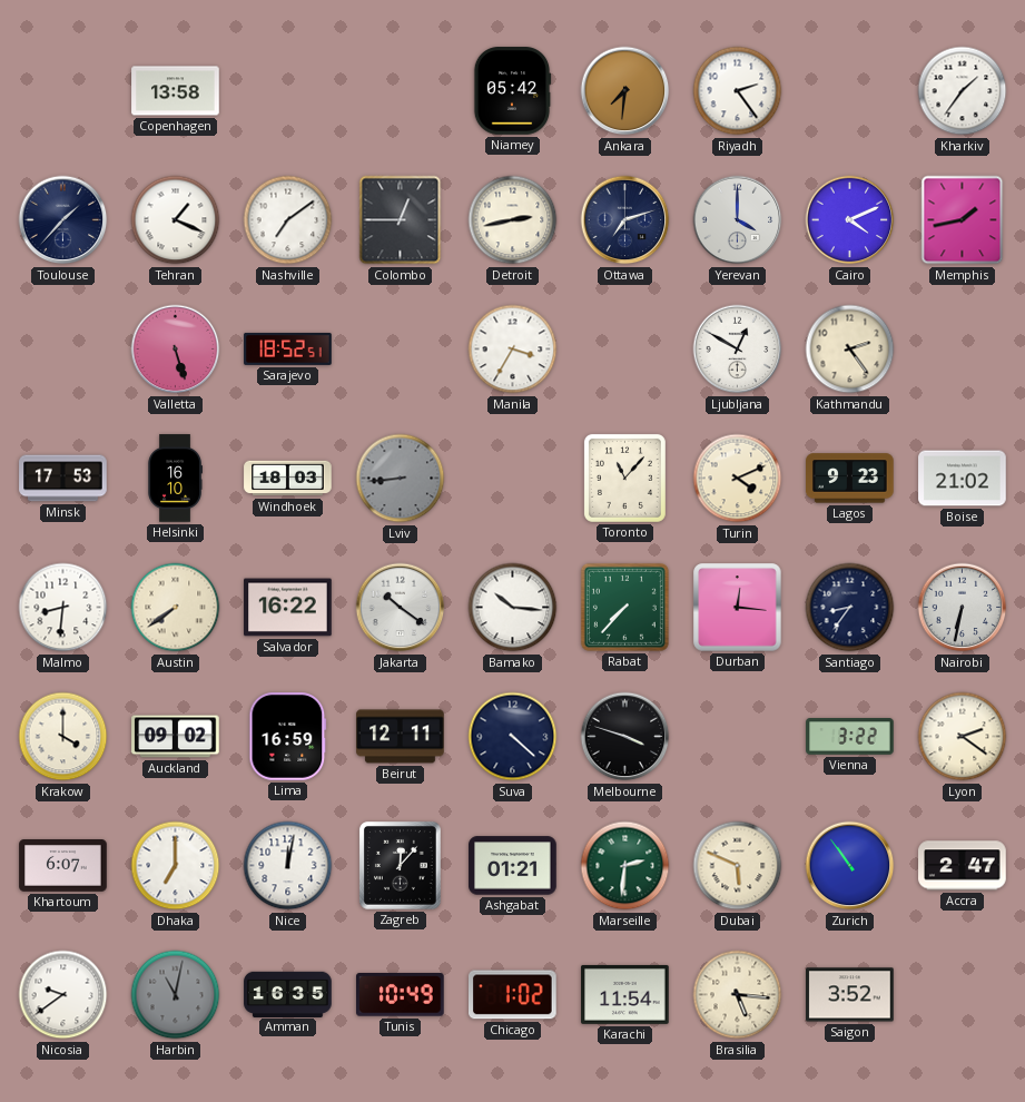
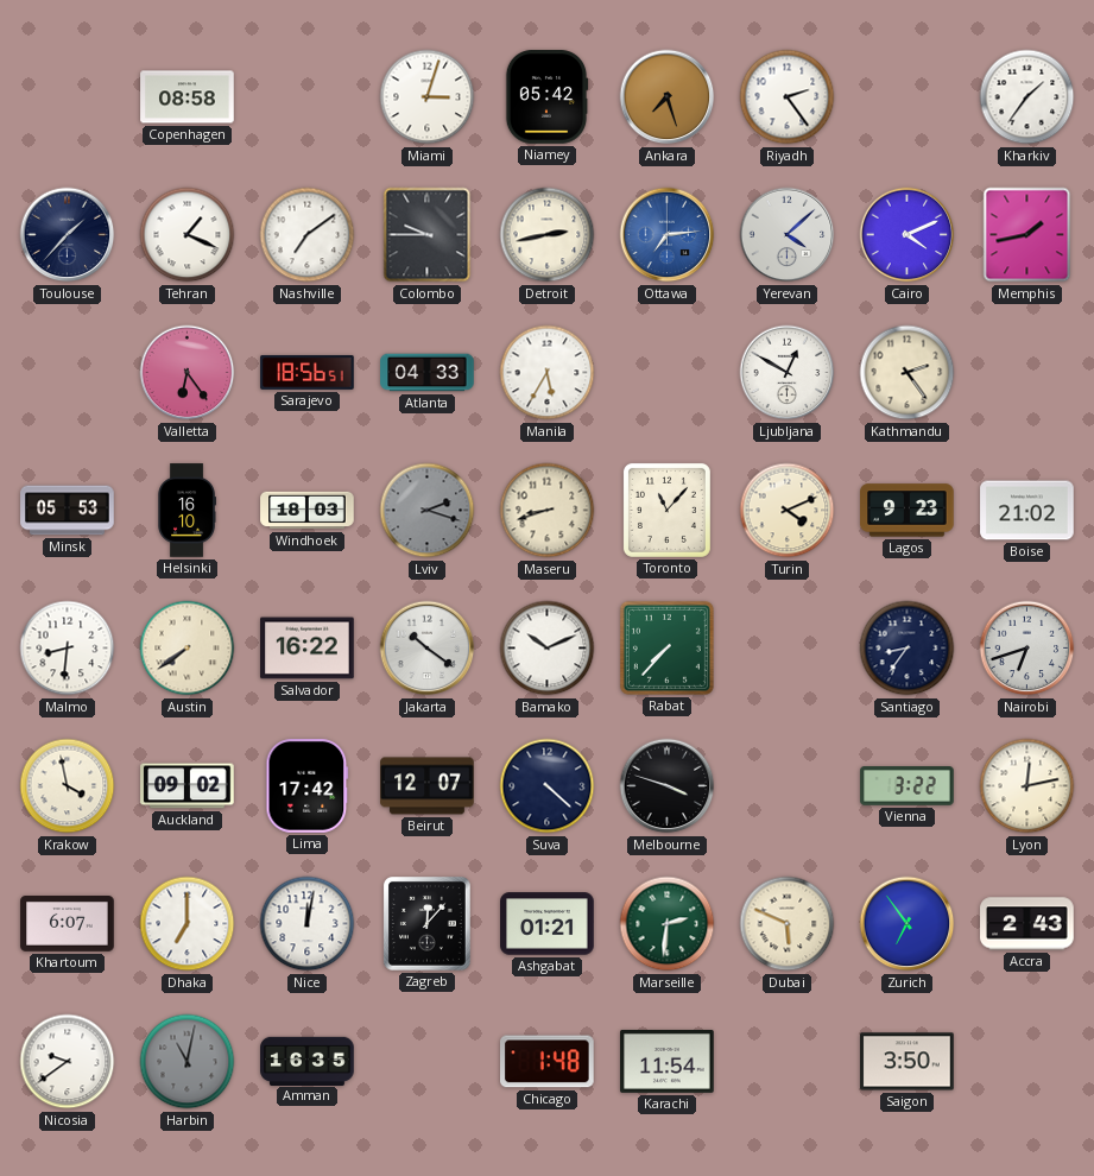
Copenhagen: 13:58 -> 08:58 (188, 97)
Miami: none -> 3:03 (428, 97)
Ankara: 7:31 -> 7:27 (668, 97)
Colombo: 12:45 -> 9:45 (428, 235)
Ottawa: 7:12 -> 7:14 (668, 235)
Ottawa dial: navy -> blue (668, 235)
Yerevan: 4:00 -> 4:08 (788, 235)
Valletta: 5:27 -> 6:24 (188, 373)
Sarajevo: 18:52 -> 18:56 (308, 372)
Atlanta: none -> 04:33 (428, 373)
Manila: 3:35 -> 5:35 (548, 373)
Minsk: 17:53 -> 05:53 (68, 511)
Lviv: 8:44 -> 2:18 (428, 511)
Maseru: none -> 8:42 (548, 511)
Bamako: 10:16 -> 10:11 (548, 649)
Durban: 12:16 -> none (738, 608)
Nairobi: 6:32 -> 6:42 (1027, 649)
Krakow: 4:00 -> 3:58 (68, 786)
Lima: 16:59 -> 17:42 (308, 786)
Beirut: 12:11 -> 12:07 (428, 786)
Lyon: 2:21 -> 12:13 (1027, 786)
Zurich: 10:54 -> 6:54 (908, 924)
Accra: 2:47 -> 2:43 (1027, 924)
Tunis: 10:49 -> none (401, 995)
Chicago: 1:02 -> 1:48 (548, 1062)
Brasilia: 5:16 -> none (738, 995)
Saigon: 3:52 -> 3:50 (908, 1062)
